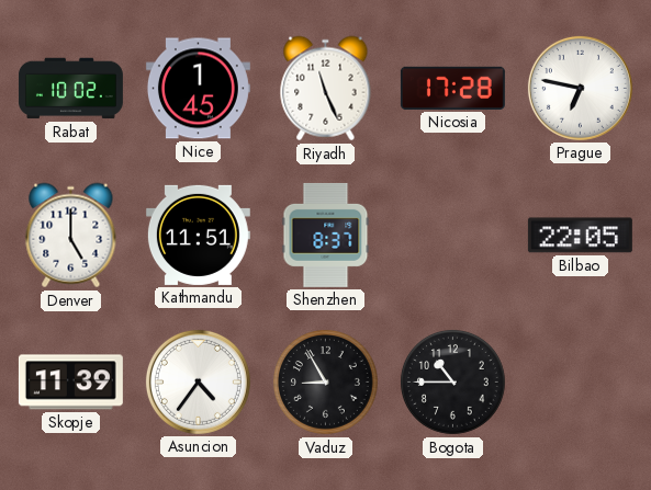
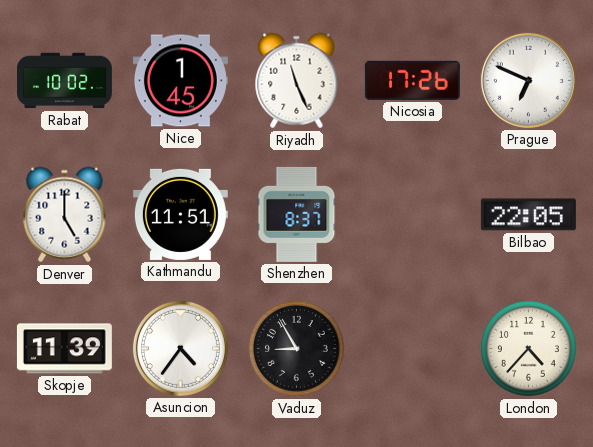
Nicosia: 17:28 -> 17:26 (412, 80)
Prague: 6:47 -> 6:49 (528, 80)
Bogota: 10:45 -> none (453, 383)
London: none -> 4:37 (529, 349)
